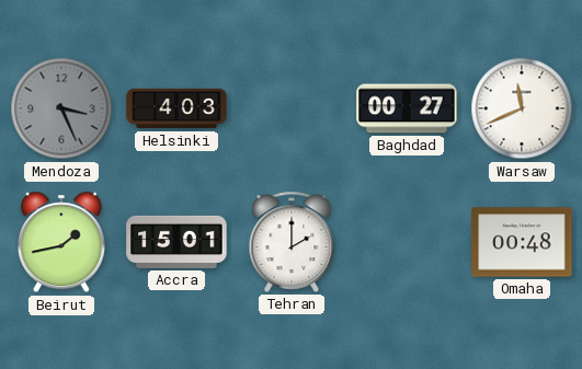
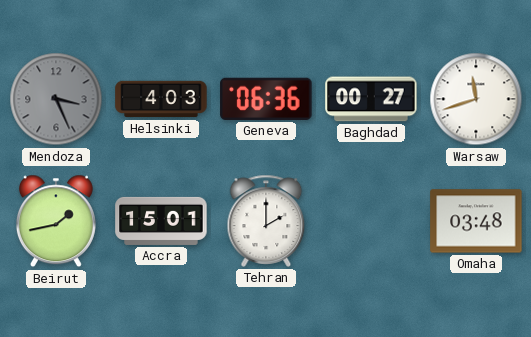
Geneva: none -> 06:36 (266, 99)
Warsaw: 11:41 -> 11:42 (476, 99)
Omaha: 00:48 -> 03:48 (476, 221)
